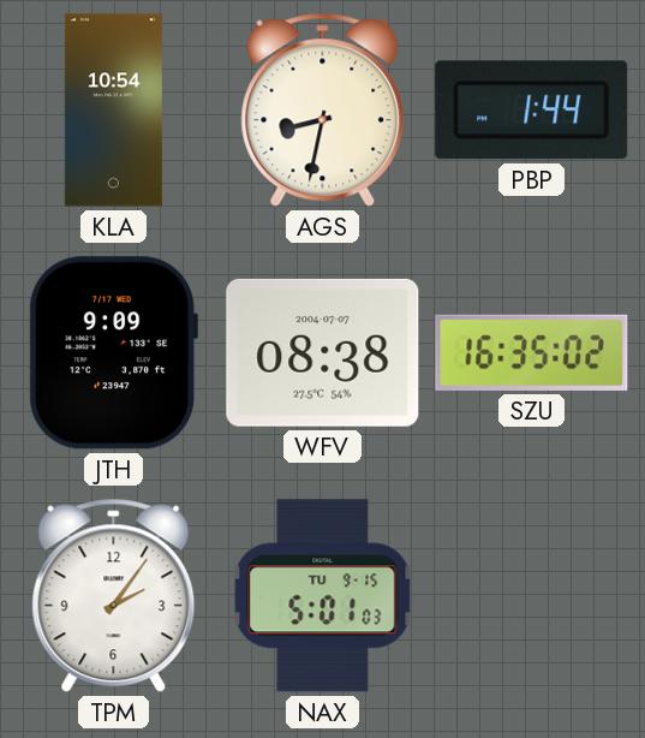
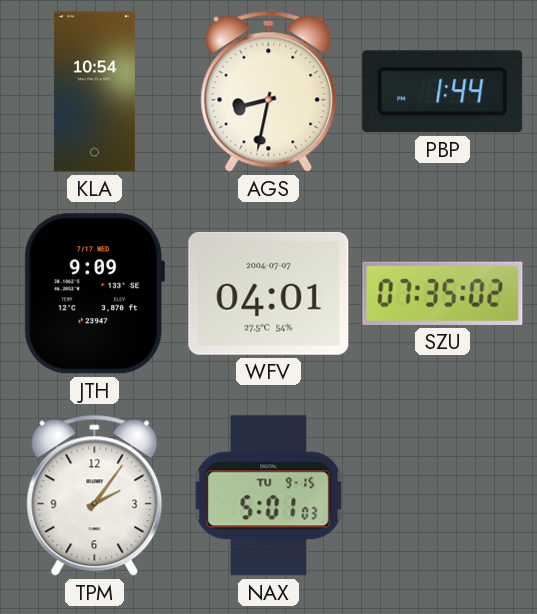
WFV: 08:38 -> 04:01 (269, 293)
SZU: 16:35 -> 07:35 (443, 293)
